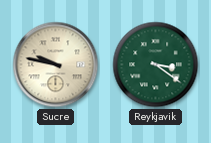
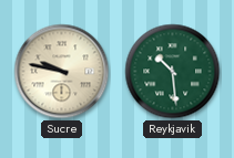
Reykjavik: 3:21 -> 10:29 (173, 72)
